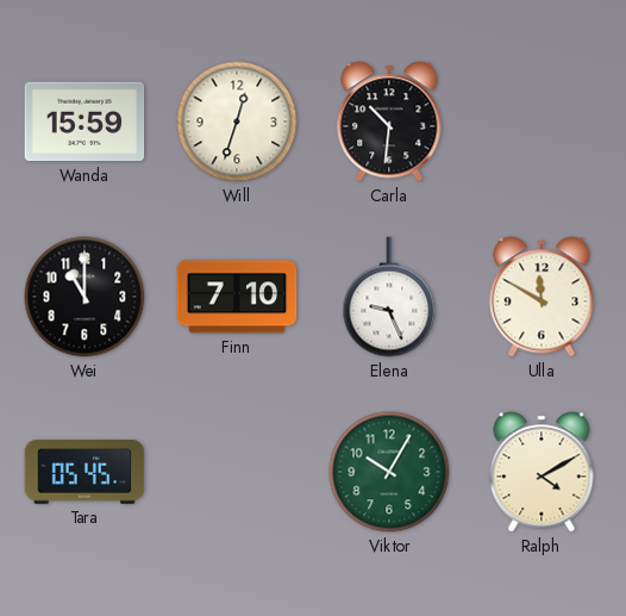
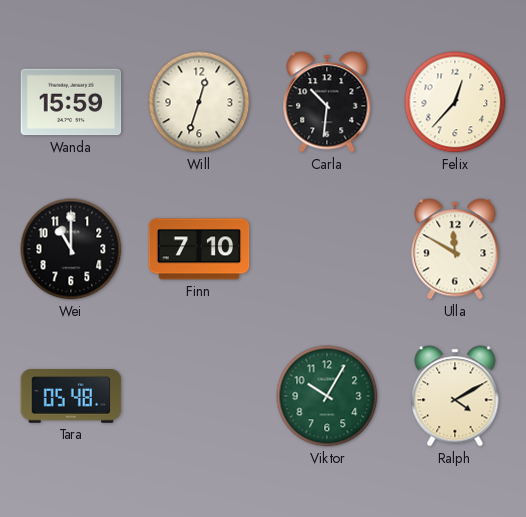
Felix: none -> 12:37 (455, 102)
Elena: 9:26 -> none (389, 297)
Tara: 05:45 -> 05:48 (71, 396)
